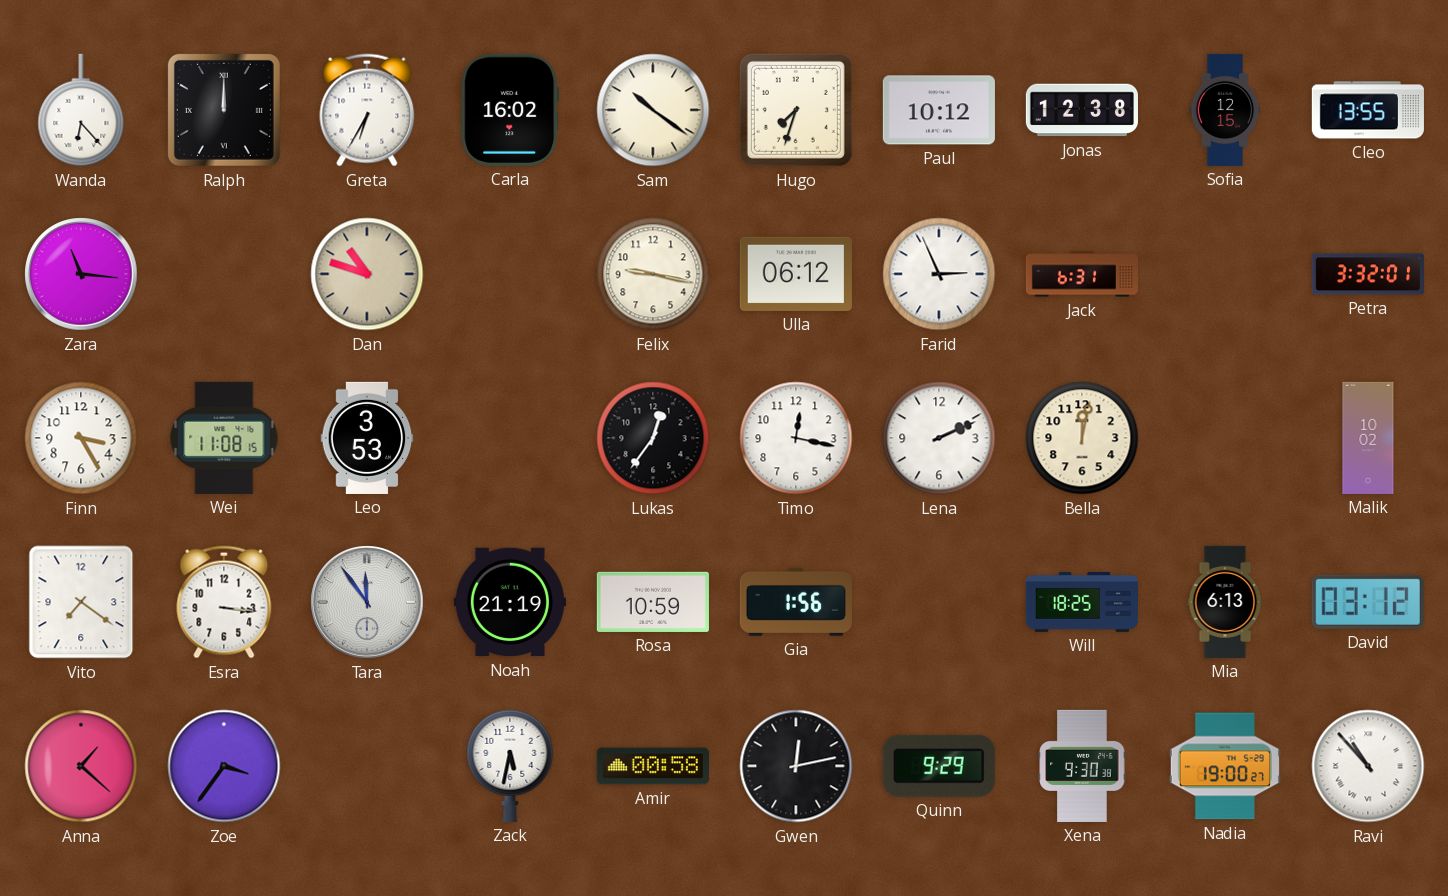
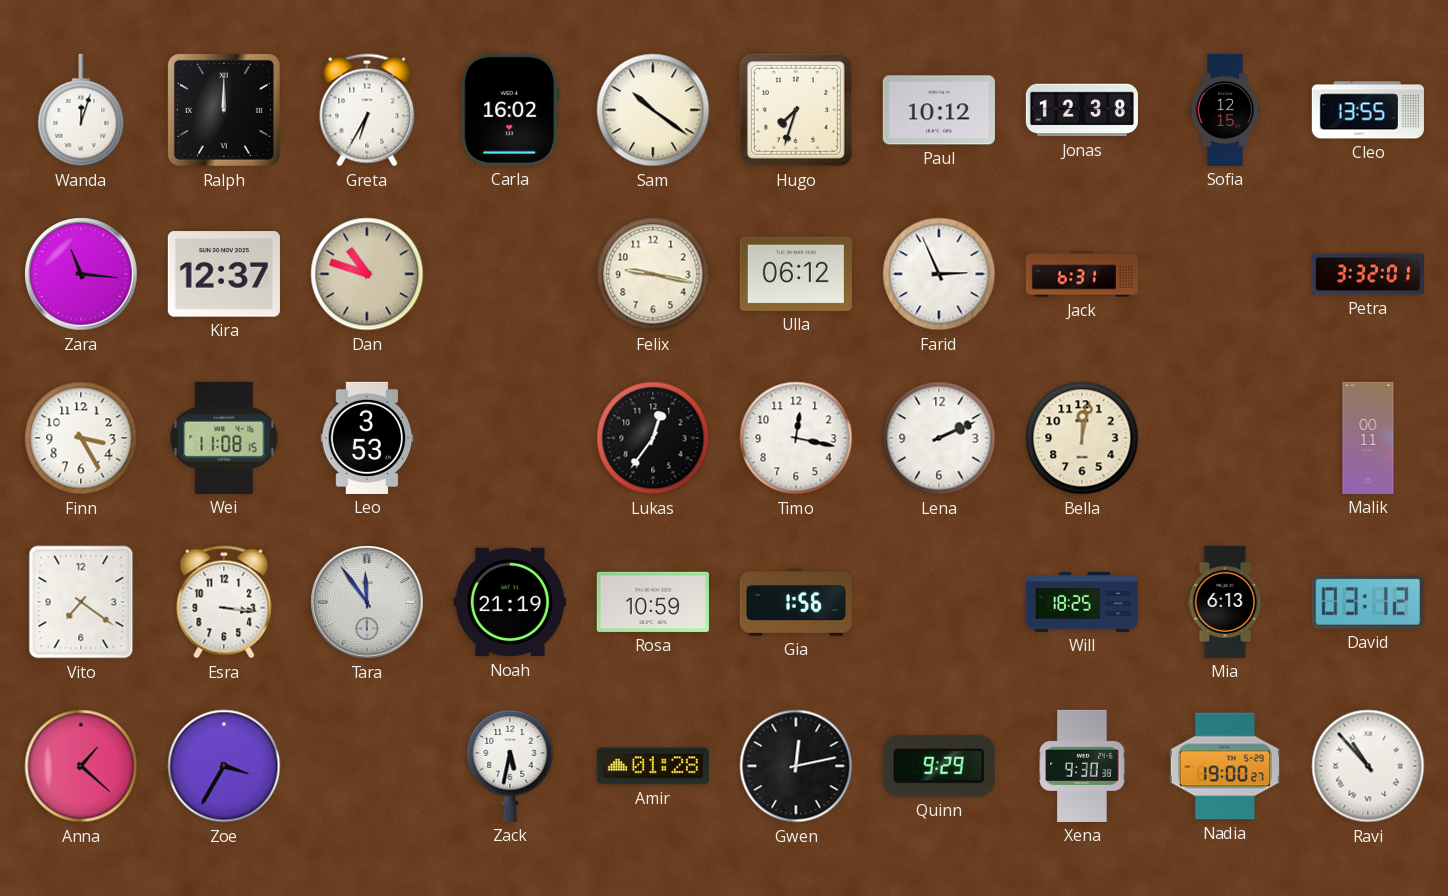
Wanda: 6:23 -> 12:03 (81, 110)
Kira: none -> 12:37 (224, 274)
Malik: 10:02 -> 00:11 (1368, 438)
Zoe: 3:36 -> 3:35 (224, 766)
Amir: 00:58 -> 01:28 (653, 766)
